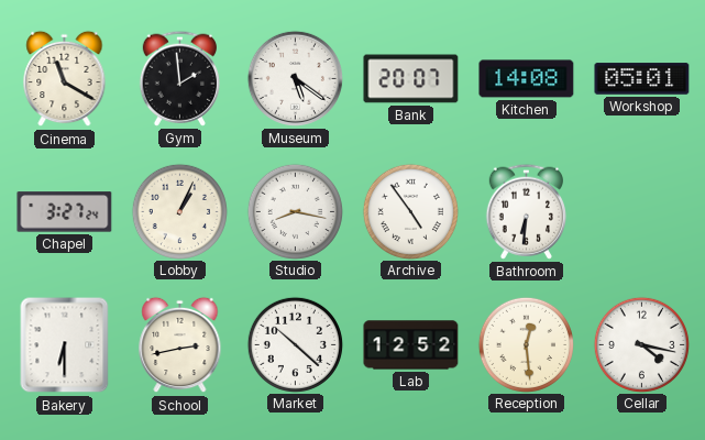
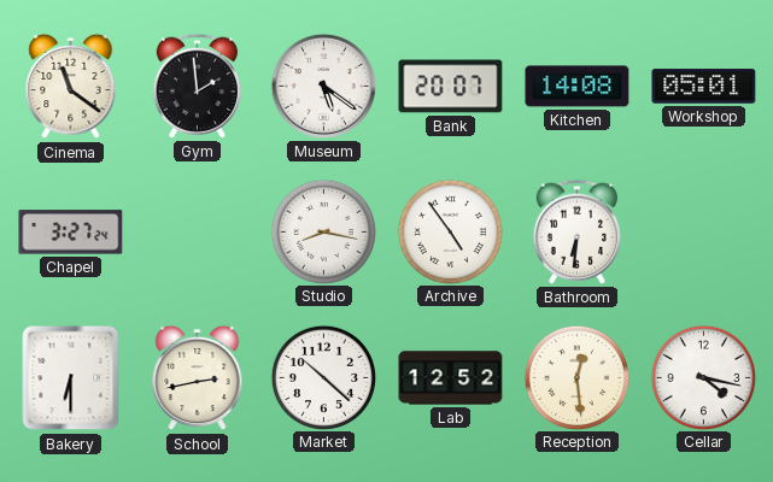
Cinema: 11:20 -> 11:21 (71, 87)
Lobby: 1:04 -> none (179, 211)
